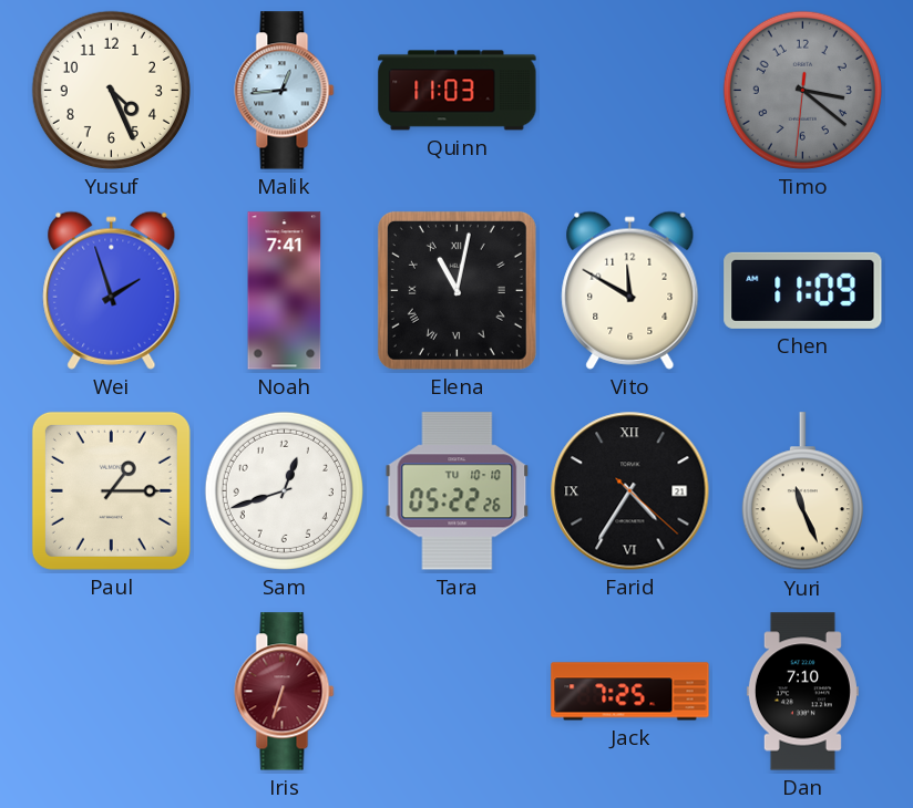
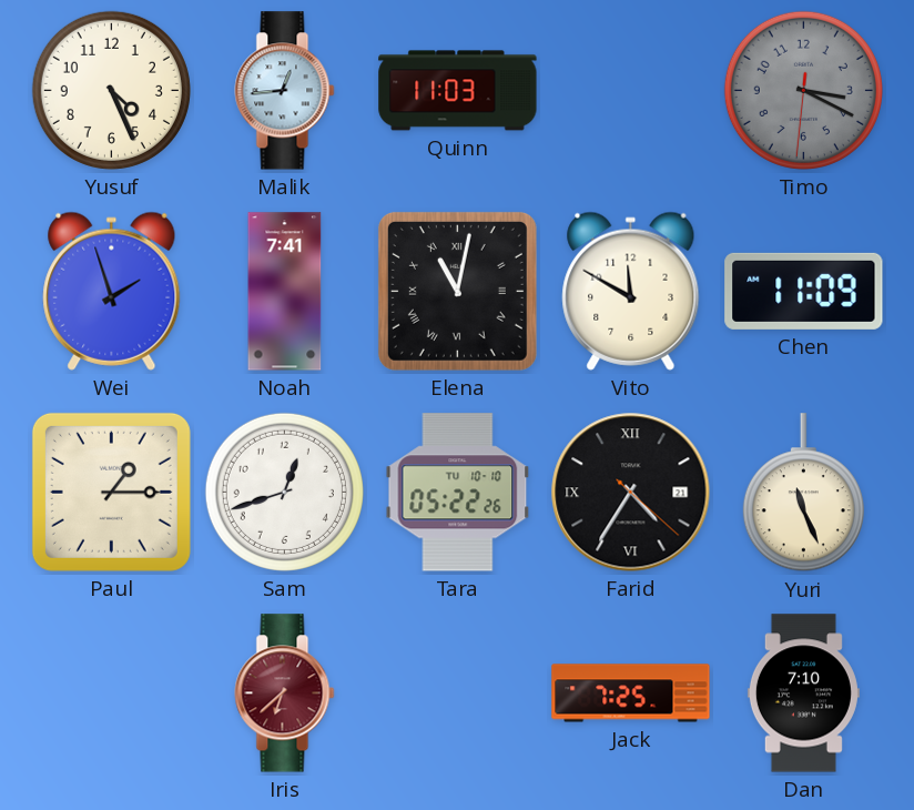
Timo: 3:21 -> 3:19 (803, 90)
Iris: 6:33 -> 6:38 (285, 693)
